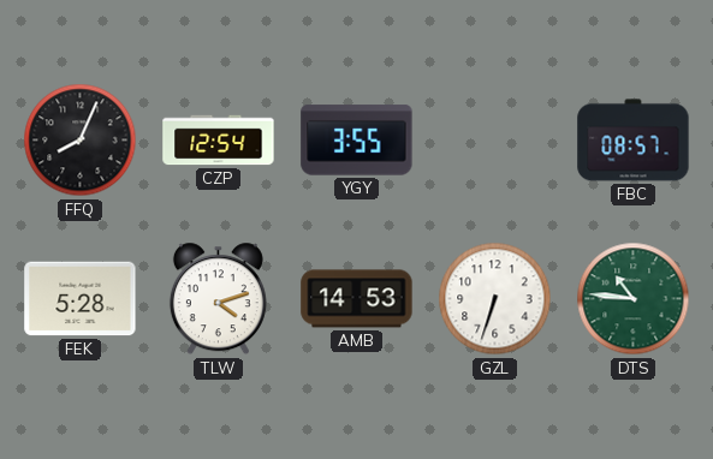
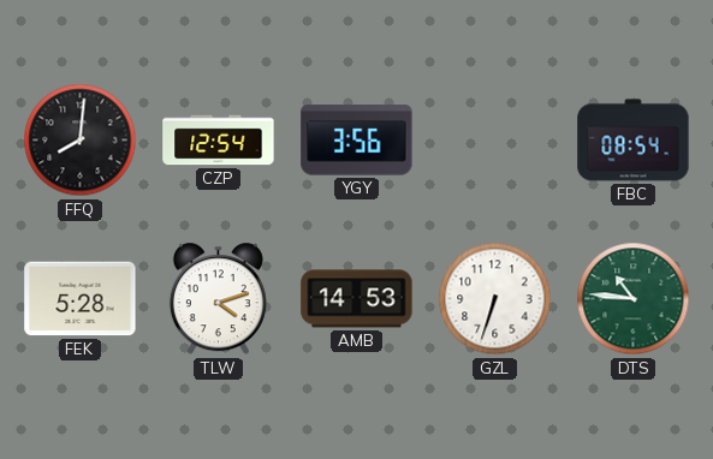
FFQ: 8:04 -> 8:01 (81, 141)
YGY: 3:55 -> 3:56 (357, 141)
FBC: 08:57 -> 08:54 (634, 141)
